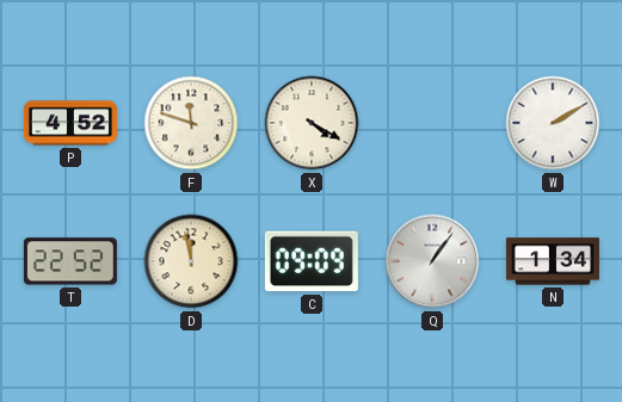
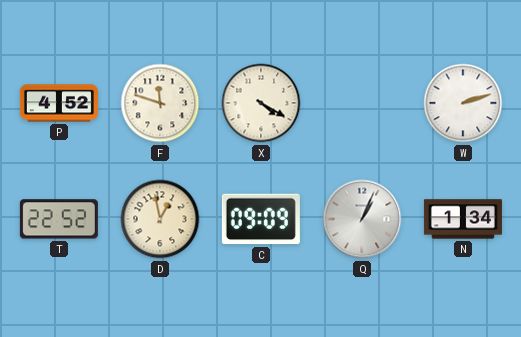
W: 2:10 -> 2:12 (463, 103)
D: 11:58 -> 12:58 (160, 219)
Q: 1:06 -> 1:04 (362, 219)
